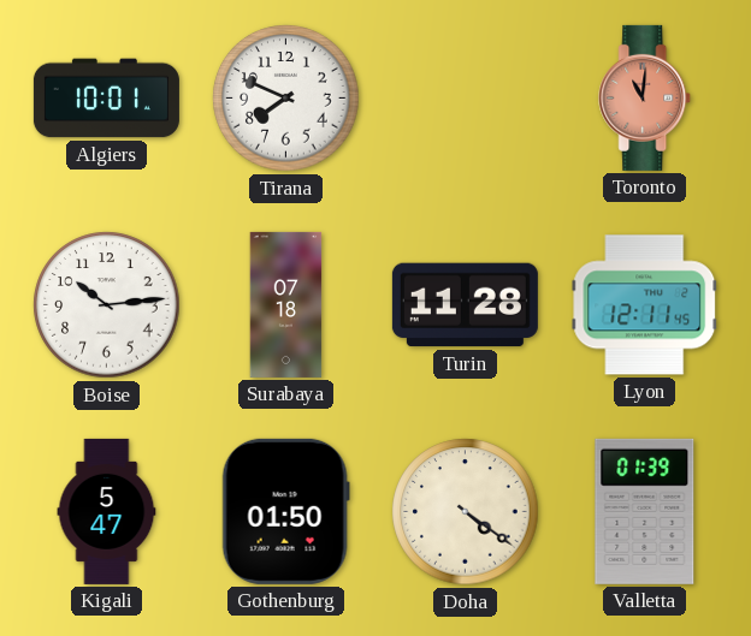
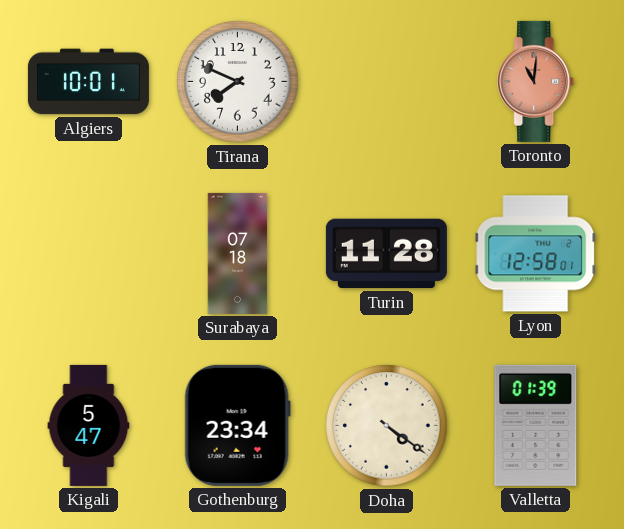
Boise: 10:14 -> none (107, 305)
Lyon: 12:11 -> 12:58 (536, 254)
Gothenburg: 01:50 -> 23:34 (237, 425)
